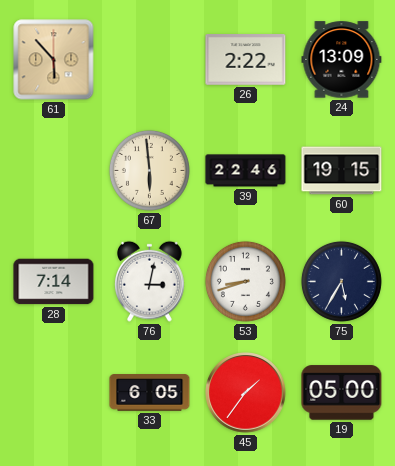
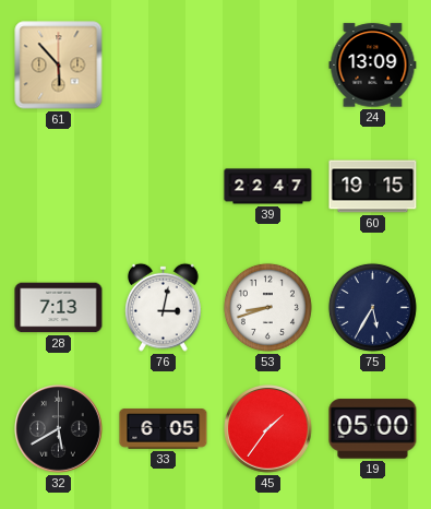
26: 2:22 -> none (246, 60)
67: 5:59 -> none (149, 170)
39: 22:46 -> 22:47 (268, 187)
28: 7:14 -> 7:13 (59, 308)
32: none -> 5:40 (59, 429)
